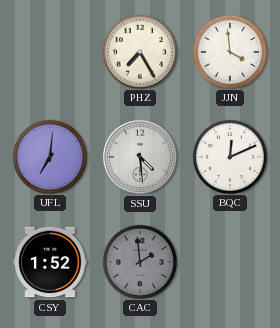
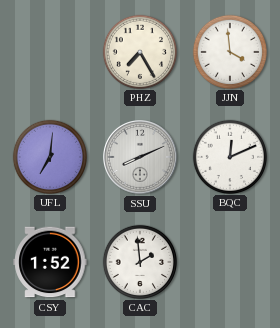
SSU: 4:29 -> 8:11 (141, 158)
CAC dial: grey -> white (139, 261)
